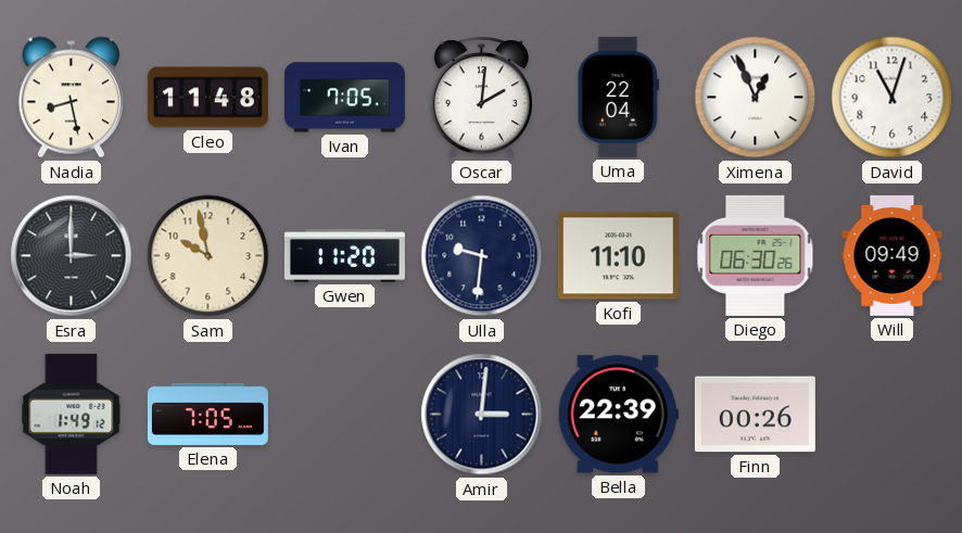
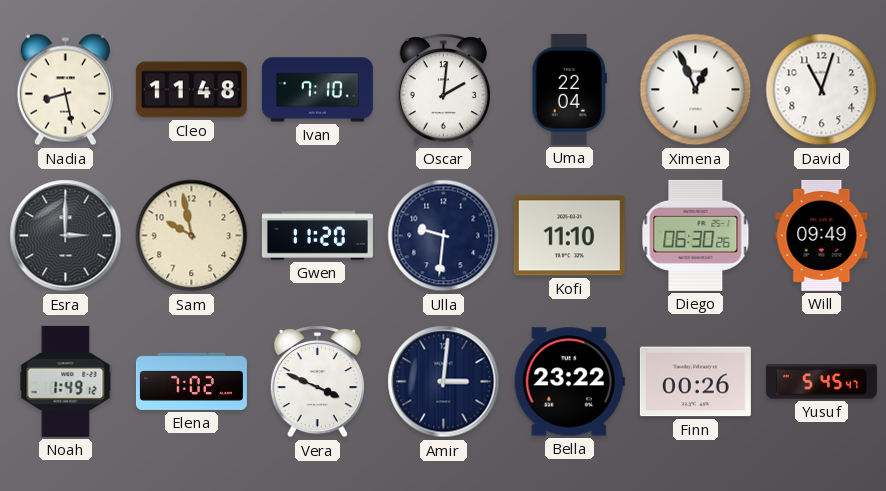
Ivan: 7:05 -> 7:10 (317, 90)
Elena: 7:05 -> 7:02 (191, 381)
Vera: none -> 3:49 (317, 382)
Bella: 22:39 -> 23:22 (569, 382)
Yusuf: none -> 5:45 (821, 382)
